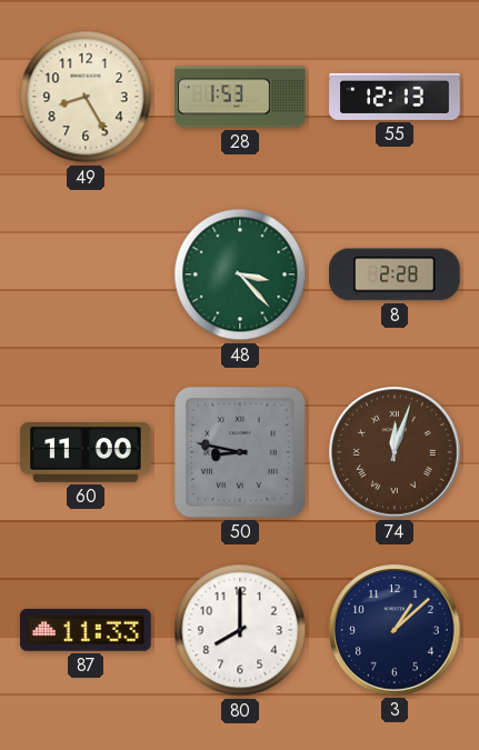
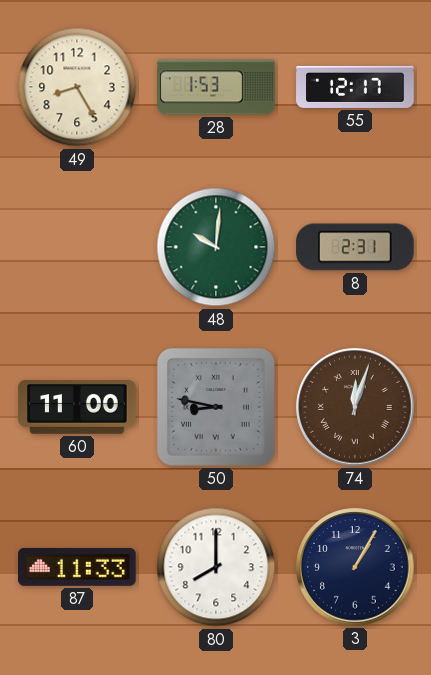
55: 12:13 -> 12:17 (355, 87)
48: 3:23 -> 10:01 (216, 247)
8: 2:28 -> 2:31 (355, 247)
3: 1:08 -> 1:05 (355, 567)
